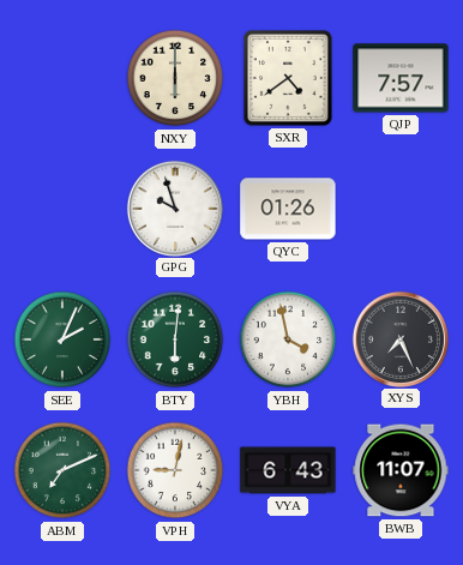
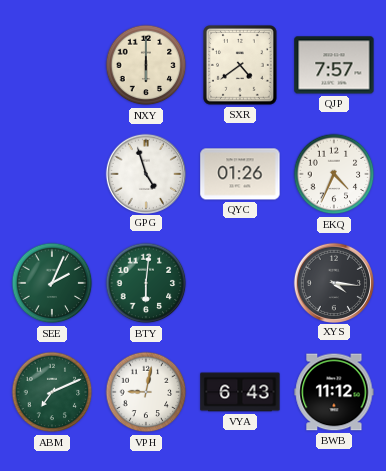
GPG: 9:57 -> 4:57 (145, 173)
EKQ: none -> 4:34 (334, 174)
YBH: 3:58 -> none (288, 339)
XYS: 7:26 -> 4:16 (333, 282)
BWB: 11:07 -> 11:12 (334, 392)
